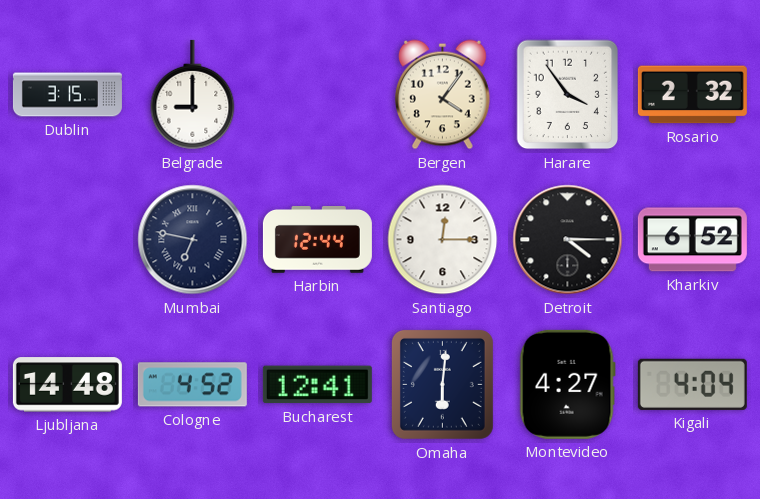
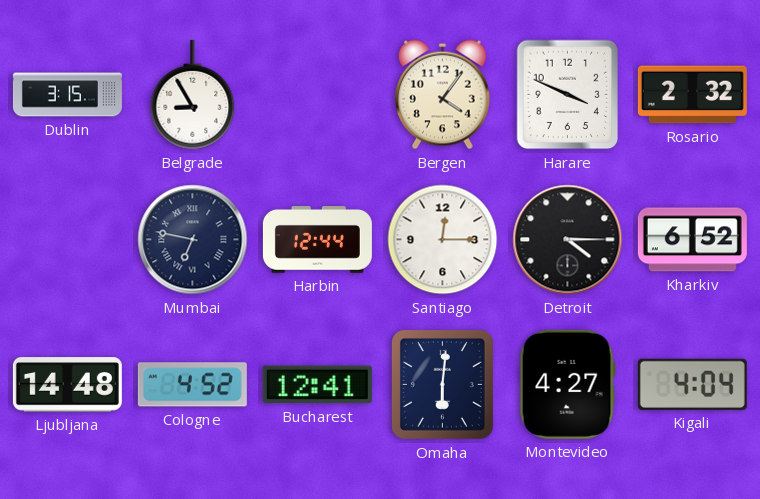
Belgrade: 9:00 -> 8:55 (193, 95)
Harare: 3:54 -> 3:49 (568, 95)
